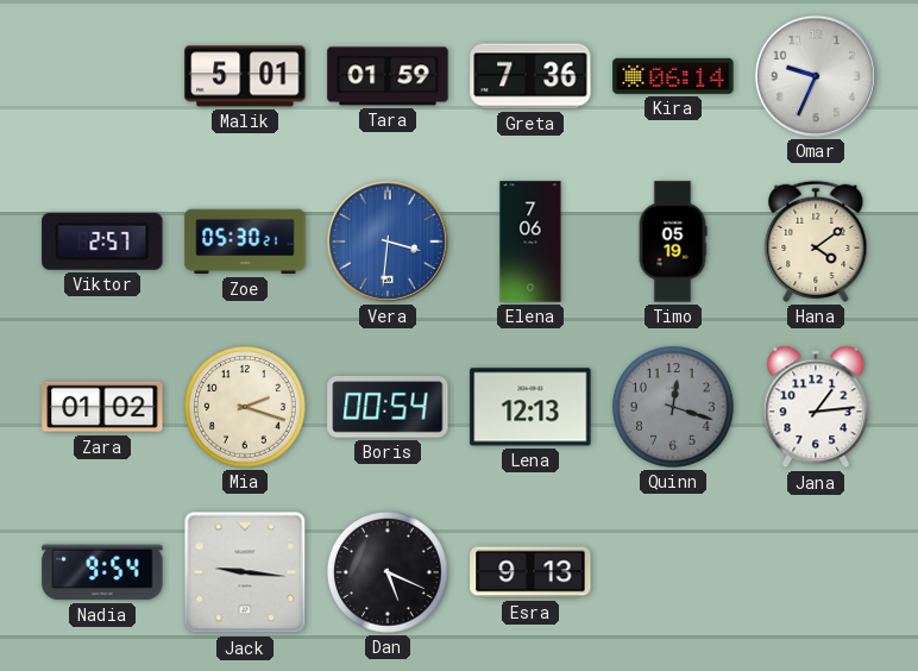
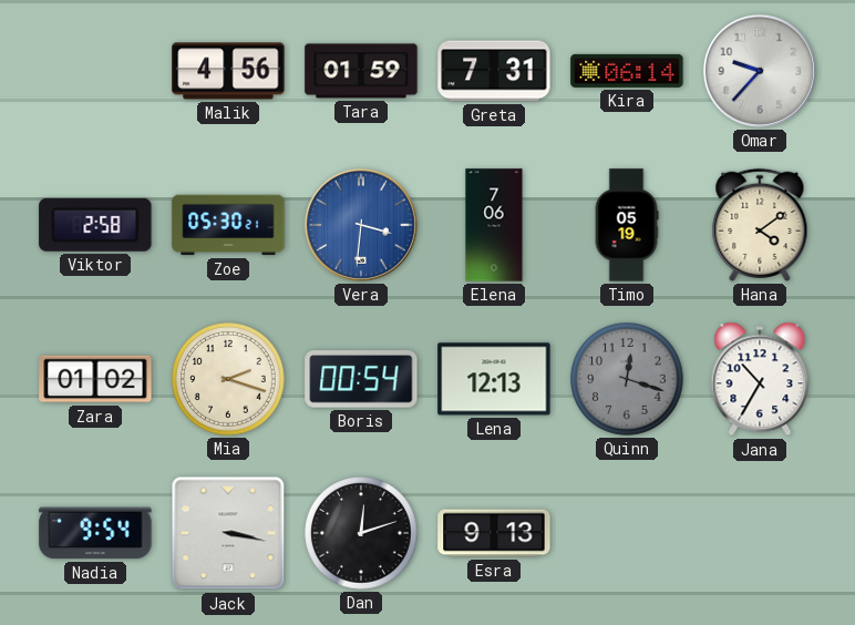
Malik: 5:01 -> 4:56 (228, 71)
Greta: 7:36 -> 7:31 (494, 71)
Omar: 9:34 -> 9:37 (760, 71)
Viktor: 2:57 -> 2:58 (95, 225)
Jana: 1:14 -> 10:35 (760, 379)
Jack: 9:16 -> 3:17 (228, 533)
Dan: 5:19 -> 12:12 (362, 534)
